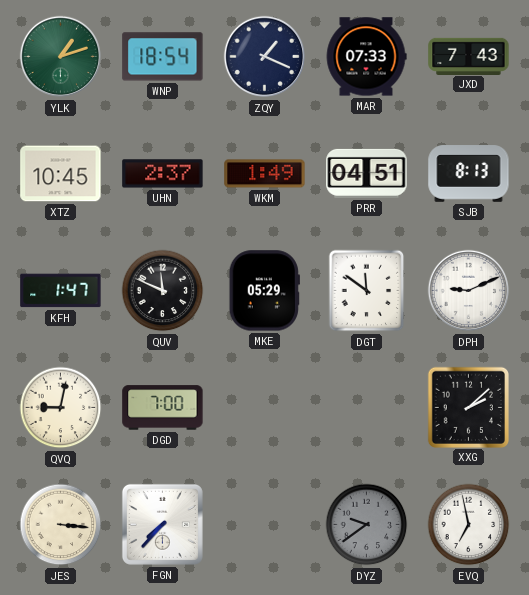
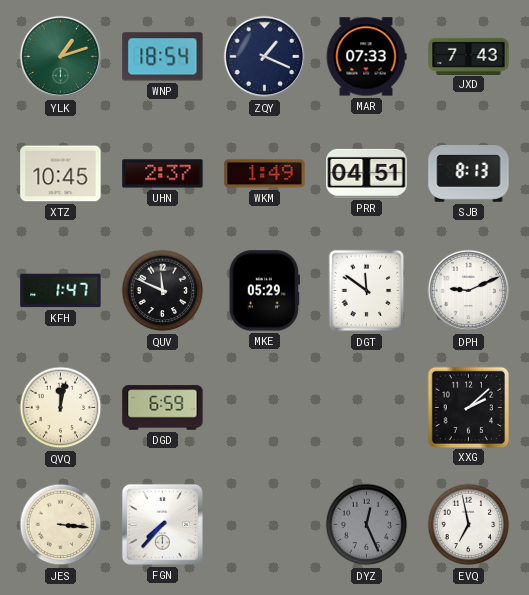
QVQ: 9:02 -> 12:02 (61, 408)
DGD: 7:00 -> 6:59 (163, 408)
DYZ: 9:39 -> 12:26 (367, 525)
